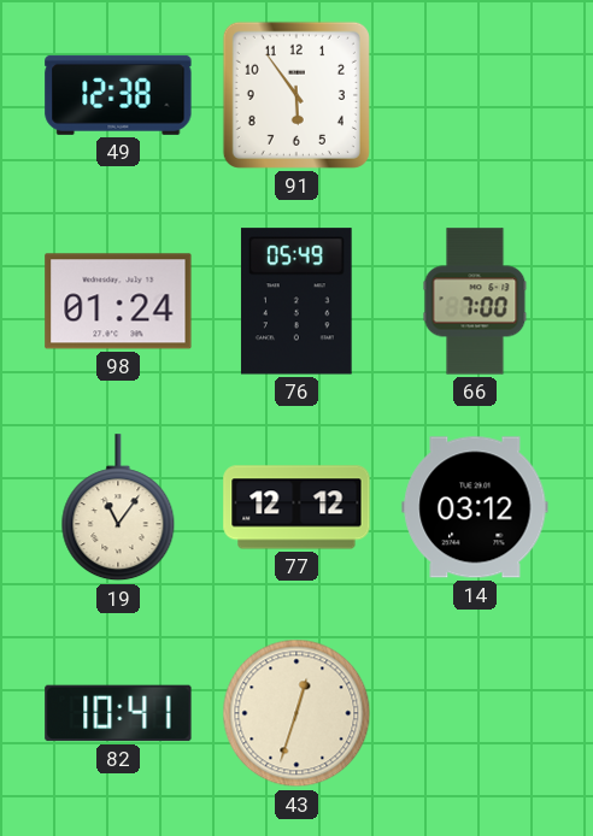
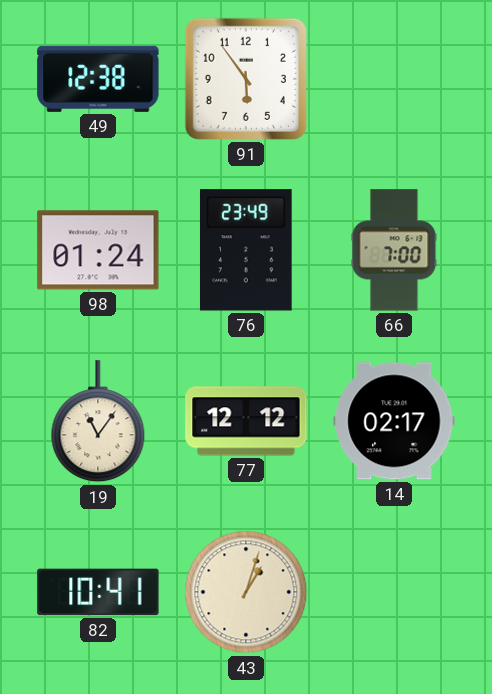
76: 05:49 -> 23:49 (246, 250)
14: 03:12 -> 02:17 (394, 421)
43: 12:33 -> 1:03 (246, 592)
